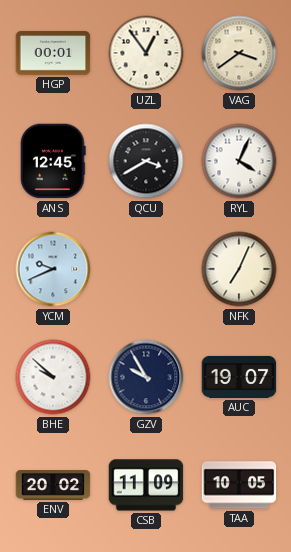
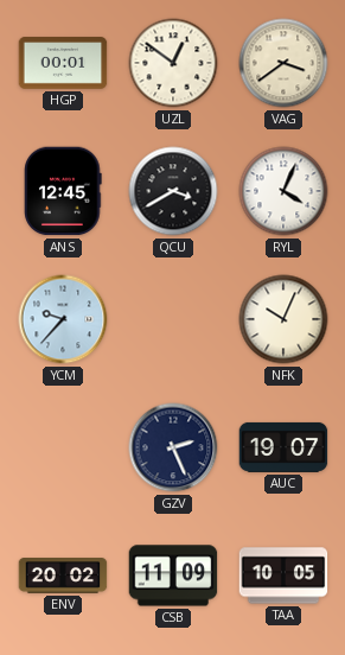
UZL: 12:54 -> 12:51 (173, 63)
YCM: 9:41 -> 9:37 (63, 319)
NFK: 7:04 -> 10:04 (283, 319)
BHE: 9:52 -> none (53, 377)
GZV: 9:55 -> 2:26 (173, 447)
